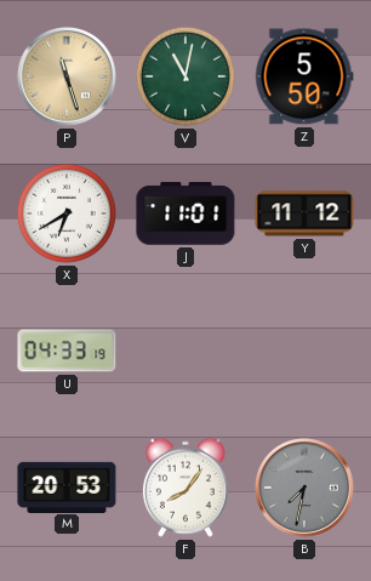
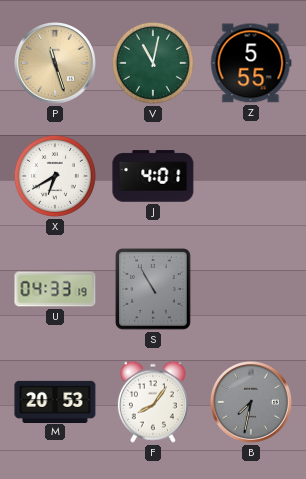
Z: 5:50 -> 5:55 (251, 63)
J: 11:01 -> 4:01 (153, 176)
Y: 11:12 -> none (304, 213)
S: none -> 10:55 (153, 289)
